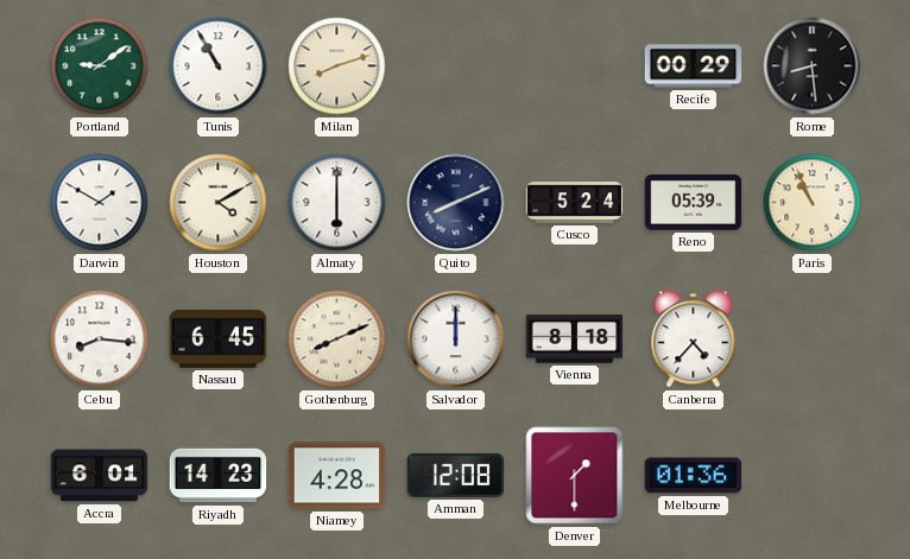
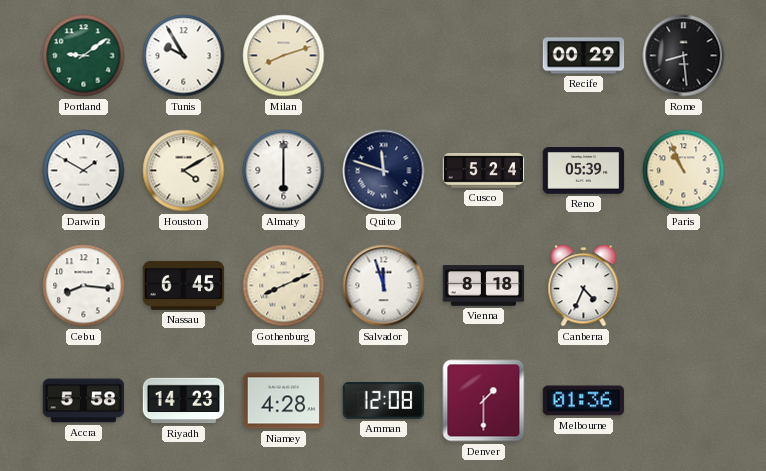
Tunis: 10:55 -> 9:55 (184, 56)
Quito: 8:11 -> 11:48 (384, 171)
Salvador: 12:00 -> 11:57 (384, 286)
Canberra: 4:37 -> 4:34 (584, 286)
Accra: 6:01 -> 5:58 (84, 401)
